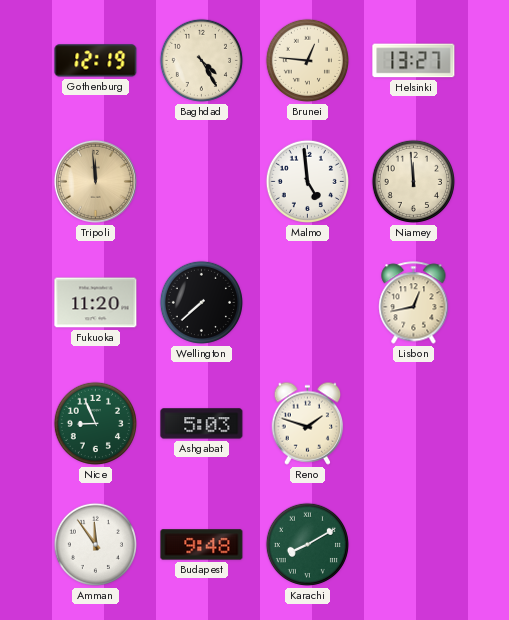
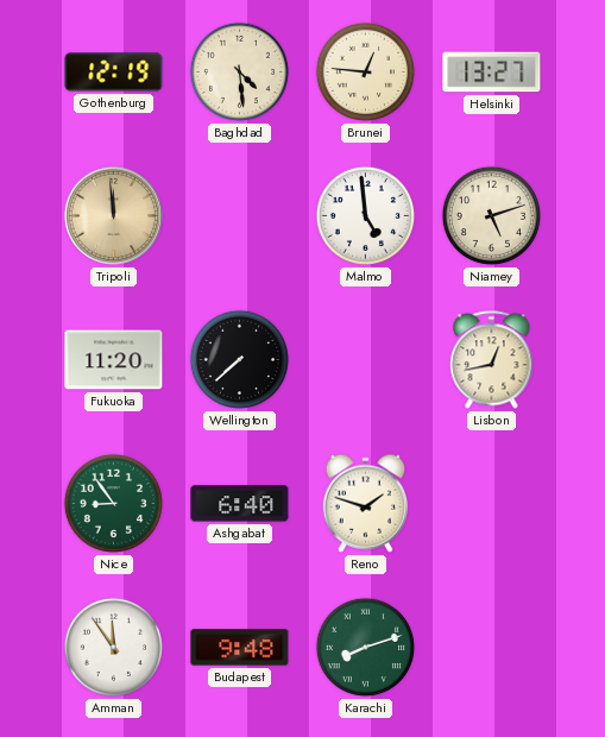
Baghdad: 4:25 -> 4:29 (239, 71)
Niamey: 11:59 -> 5:12 (491, 215)
Nice: 8:56 -> 8:54 (113, 503)
Ashgabat: 5:03 -> 6:40 (240, 504)
Karachi: 8:10 -> 8:12 (365, 647)
